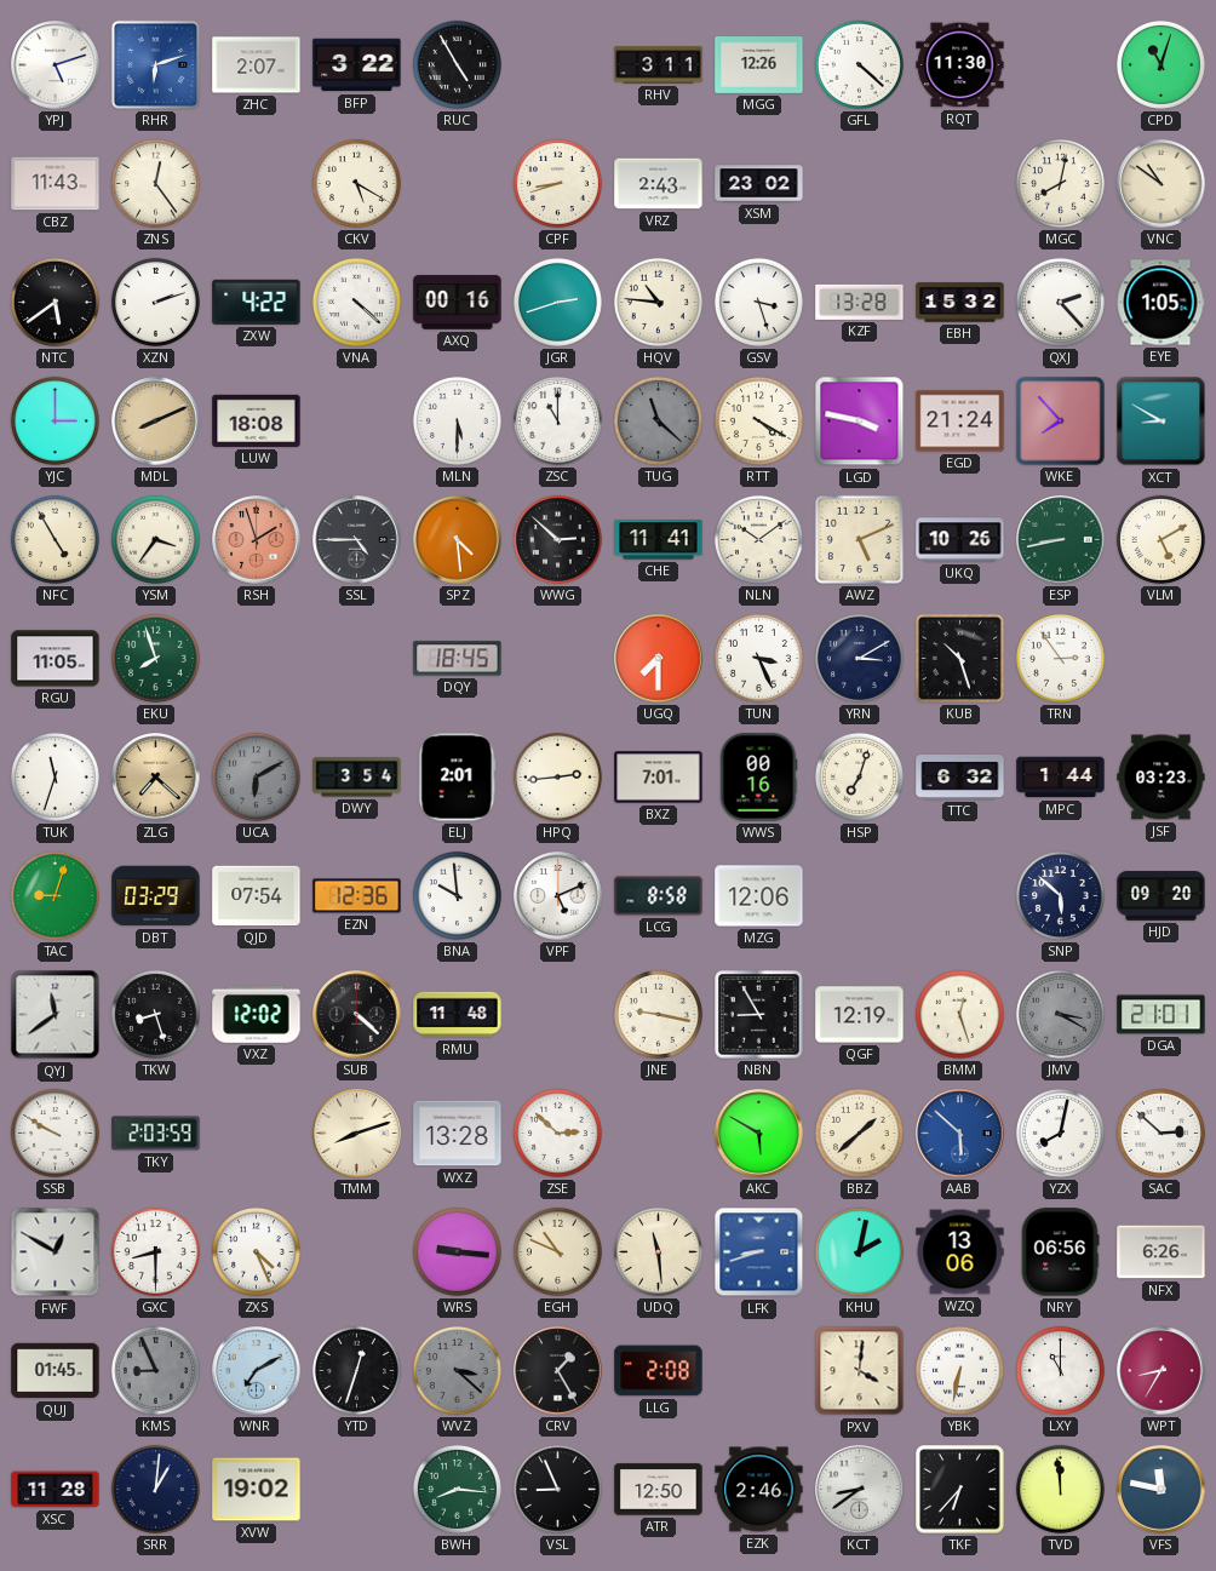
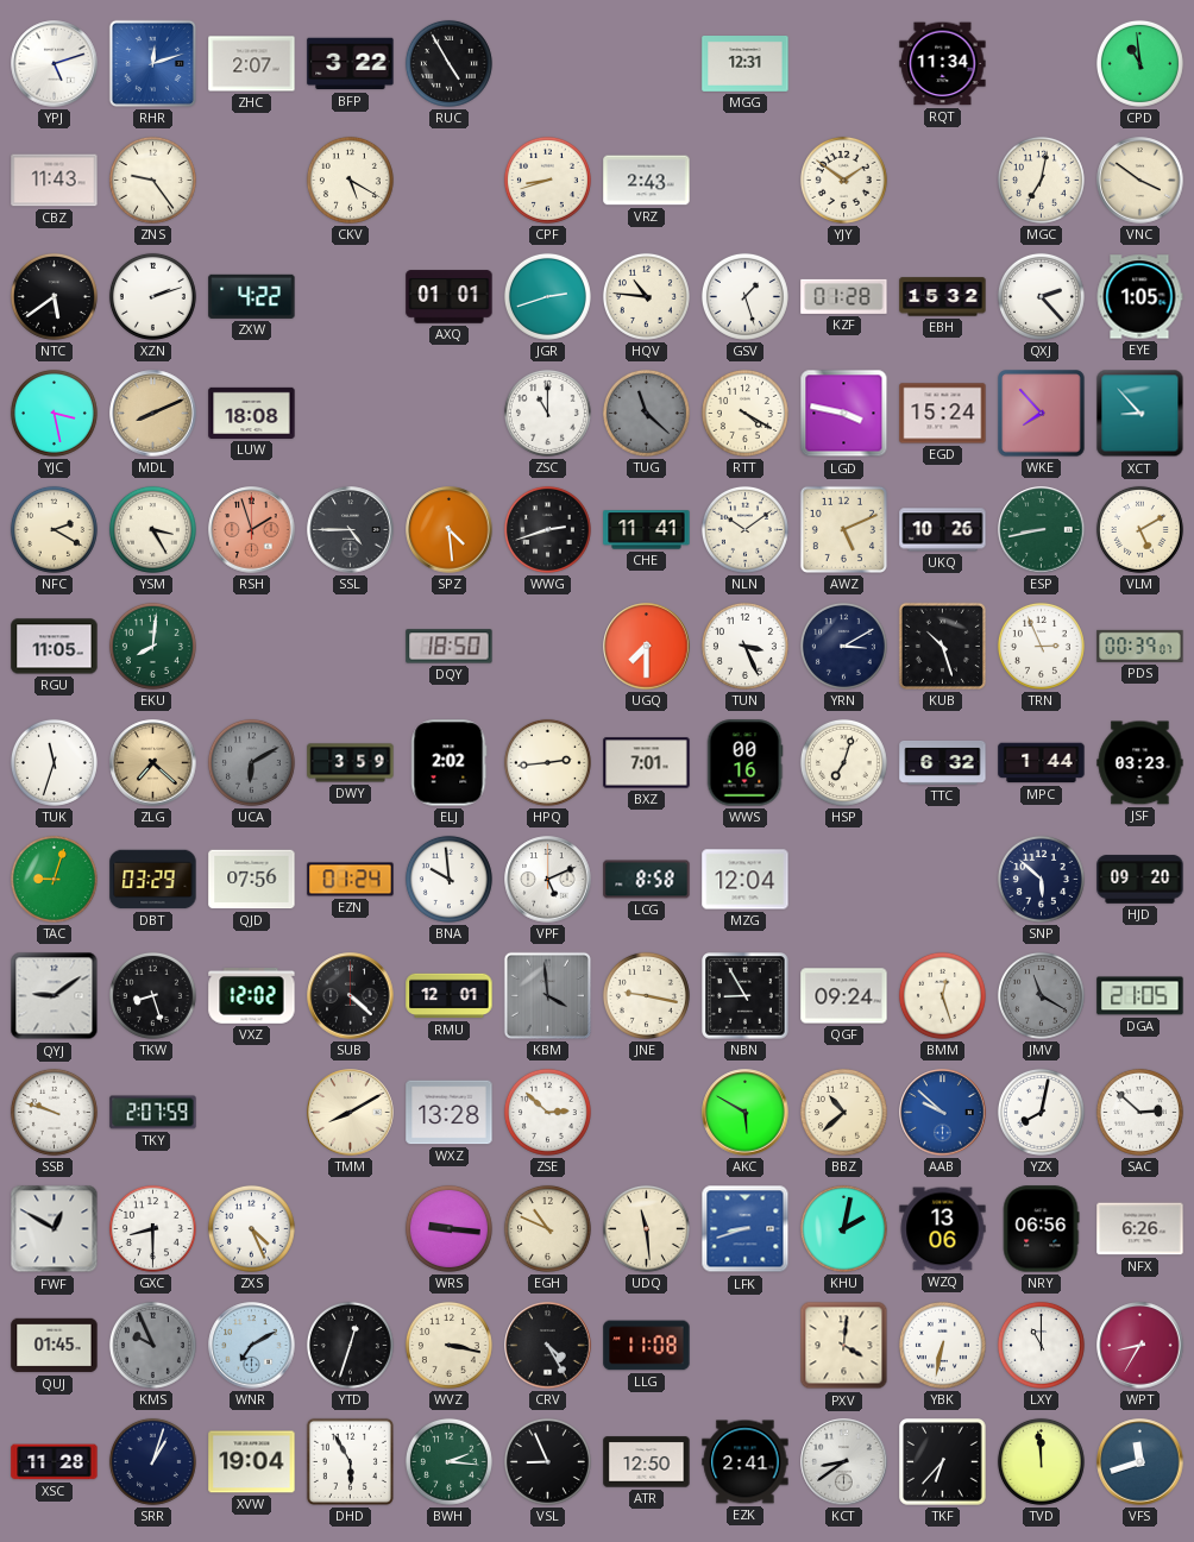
RHR: 6:12 -> 12:12 (152, 63)
RHV: 3:11 -> none (659, 65)
MGG: 12:26 -> 12:31 (746, 64)
GFL: 4:22 -> none (859, 64)
RQT: 11:30 -> 11:34 (943, 64)
CPD: 11:03 -> 10:59 (1139, 63)
ZNS: 12:24 -> 9:24 (152, 180)
XSM: 23:02 -> none (759, 184)
YJY: none -> 1:51 (843, 180)
MGC: 8:02 -> 7:02 (1041, 180)
VNC: 10:51 -> 3:51 (1140, 181)
VNA: 4:22 -> none (356, 302)
AXQ: 00:16 -> 01:01 (450, 297)
GSV: 3:27 -> 1:27 (744, 296)
KZF: 13:28 -> 01:28 (844, 296)
YJC: 3:00 -> 3:28 (54, 413)
MLN: 5:30 -> none (457, 420)
EGD: 21:24 -> 15:24 (943, 414)
XCT: 8:50 -> 8:53 (1140, 414)
NFC: 4:55 -> 2:20 (54, 529)
YSM: 3:36 -> 3:25 (152, 529)
WWG: 2:52 -> 2:42 (547, 529)
EKU: 7:57 -> 8:01 (152, 646)
DQY: 18:45 -> 18:50 (450, 647)
TRN: 2:54 -> 2:56 (1041, 646)
PDS: none -> 00:39 (1140, 646)
DWY: 3:54 -> 3:59 (351, 763)
ELJ: 2:01 -> 2:02 (450, 763)
QJD: 07:54 -> 07:56 (252, 880)
EZN: 12:36 -> 01:24 (351, 880)
MZG: 12:06 -> 12:04 (746, 880)
QYJ: 11:39 -> 9:09 (55, 996)
RMU: 11:48 -> 12:01 (450, 996)
KBM: none -> 3:59 (547, 995)
QGF: 12:19 -> 09:24 (844, 996)
JMV: 3:20 -> 11:20 (1041, 995)
DGA: 21:01 -> 21:05 (1140, 996)
SSB: 9:50 -> 9:48 (54, 1112)
TKY: 2:03 -> 2:07 (153, 1113)
TMM: 8:12 -> 8:10 (351, 1113)
BBZ: 1:38 -> 10:38 (843, 1112)
AAB: 5:52 -> 9:52 (943, 1113)
KMS: 8:56 -> 9:56 (152, 1345)
WVZ: 3:22 -> 3:17 (448, 1345)
WVZ dial: grey -> cream (448, 1345)
CRV: 1:25 -> 4:25 (548, 1346)
LLG: 2:08 -> 11:08 (647, 1346)
SRR: 1:01 -> 1:03 (152, 1461)
XVW: 19:02 -> 19:04 (252, 1462)
DHD: none -> 5:55 (350, 1461)
BWH: 8:16 -> 2:16 (448, 1461)
EZK: 2:46 -> 2:41 (746, 1462)
VFS: 11:47 -> 11:42 (1140, 1462)
